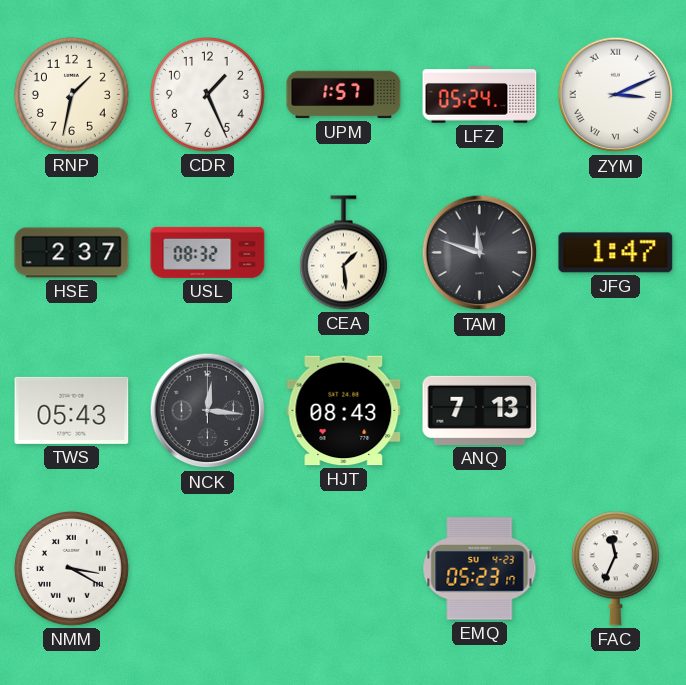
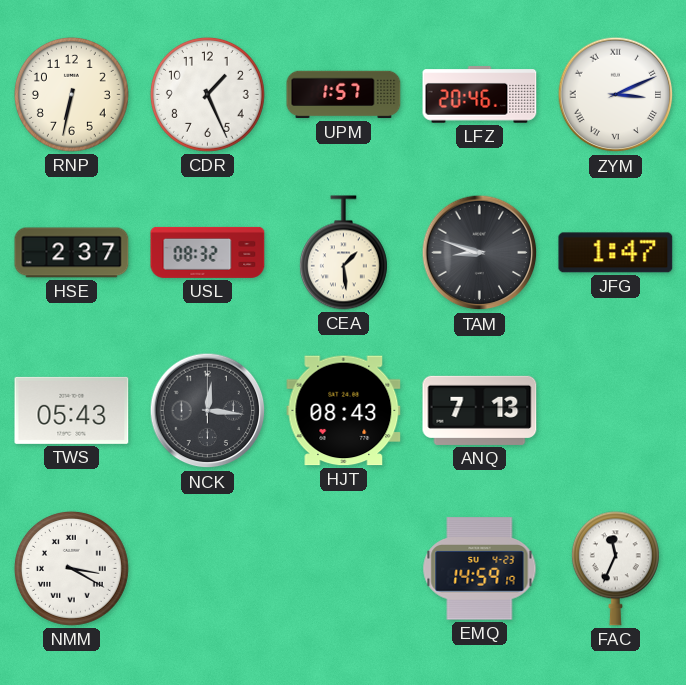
RNP: 1:32 -> 6:32 (71, 94)
LFZ: 05:24 -> 20:46 (480, 95)
TAM: 11:48 -> 8:48 (480, 253)
EMQ: 05:23 -> 14:59 (480, 569)
